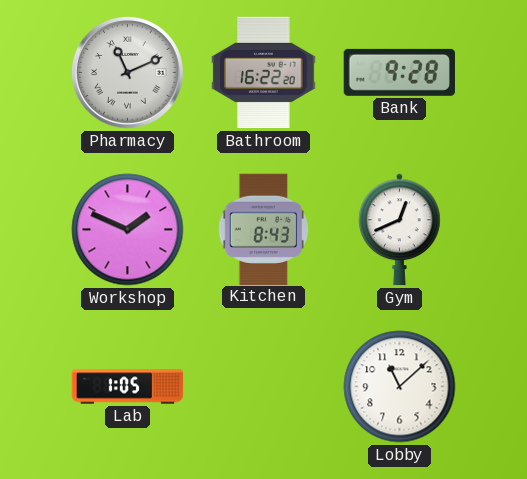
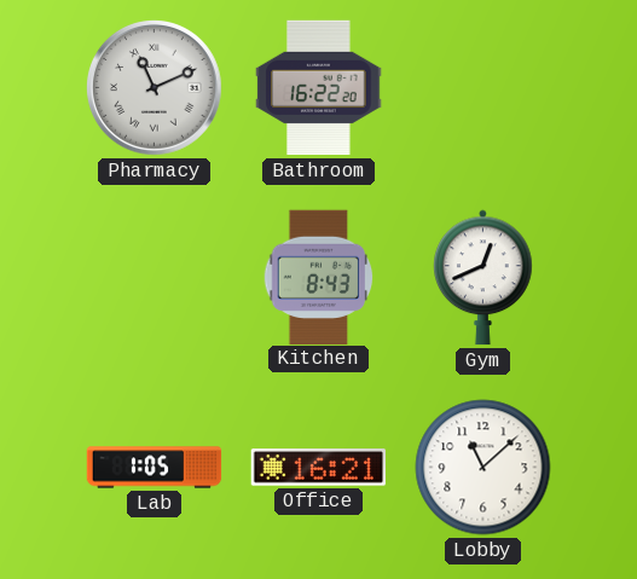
Bank: 9:28 -> none (399, 72)
Workshop: 1:49 -> none (128, 230)
Office: none -> 16:21 (318, 468)
